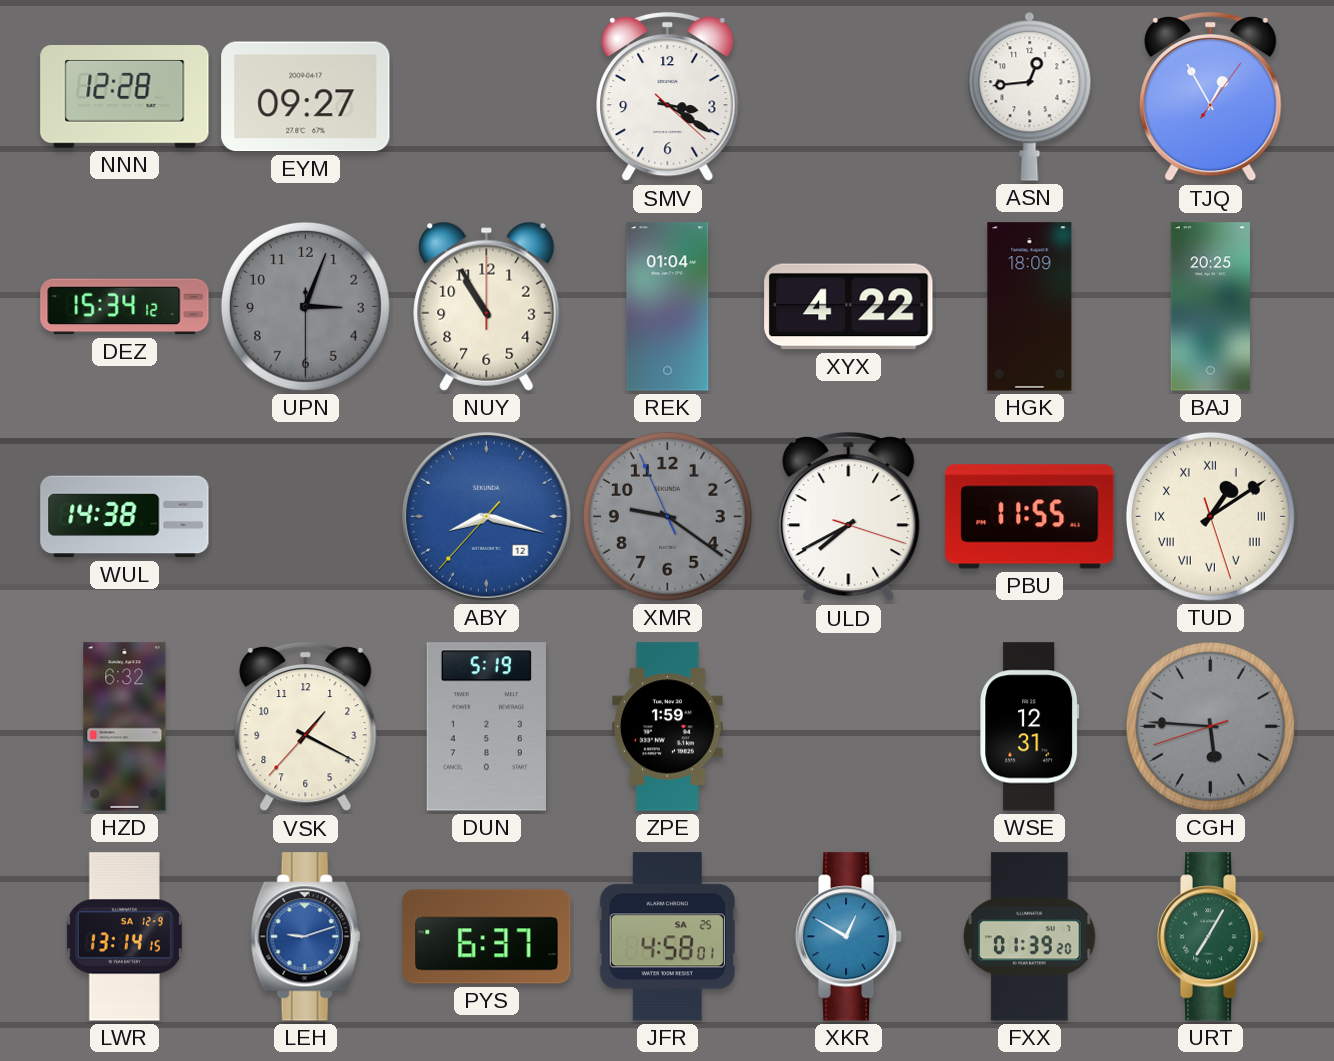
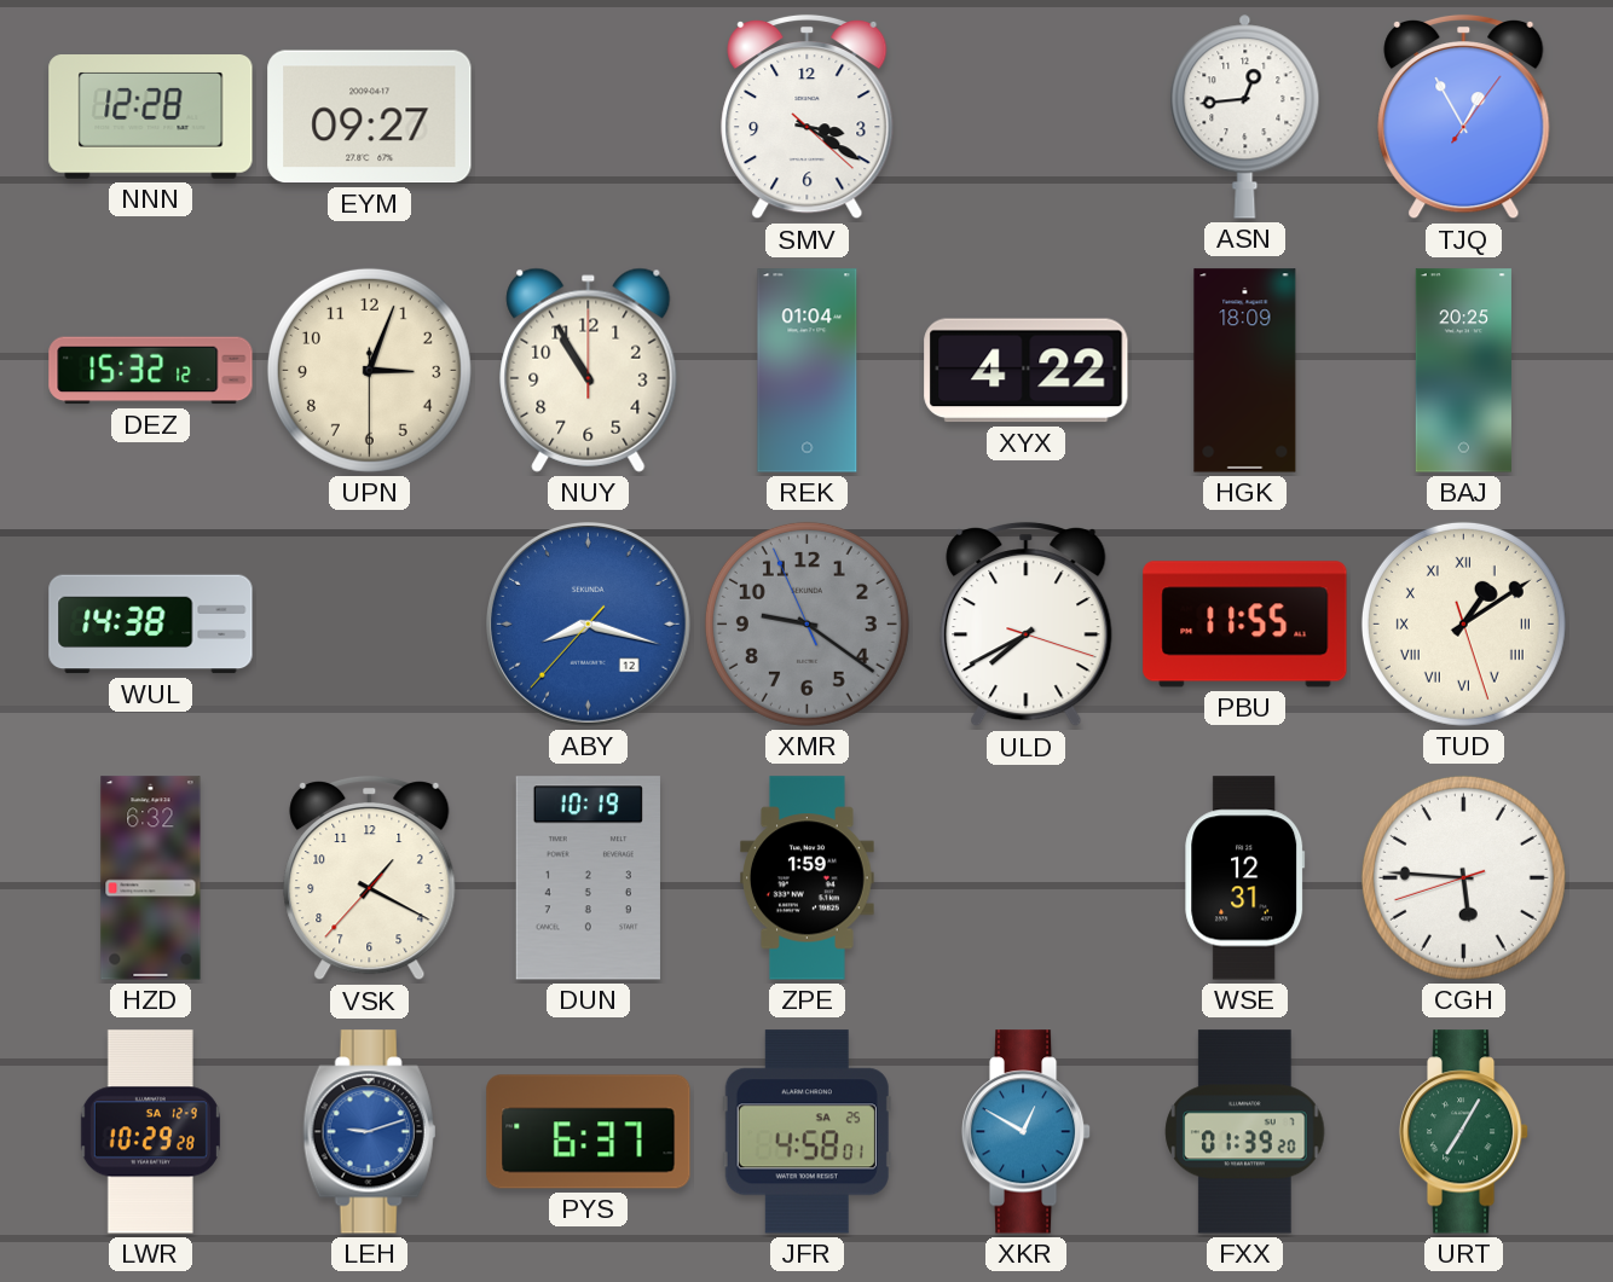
DEZ: 15:34 -> 15:32 (151, 371)
UPN dial: grey -> cream (369, 370)
DUN: 5:19 -> 10:19 (588, 878)
CGH dial: grey -> white (1463, 877)
LWR: 13:14 -> 10:29 (150, 1132)
